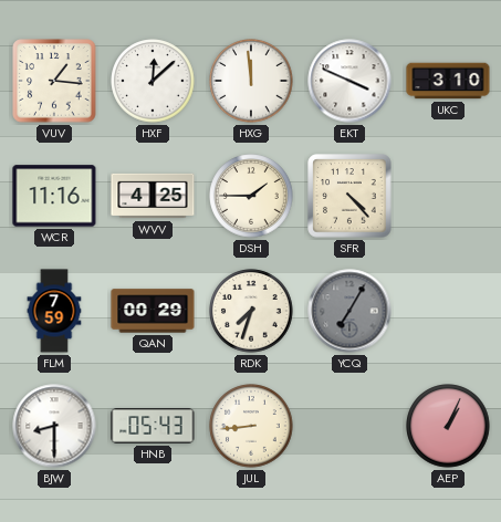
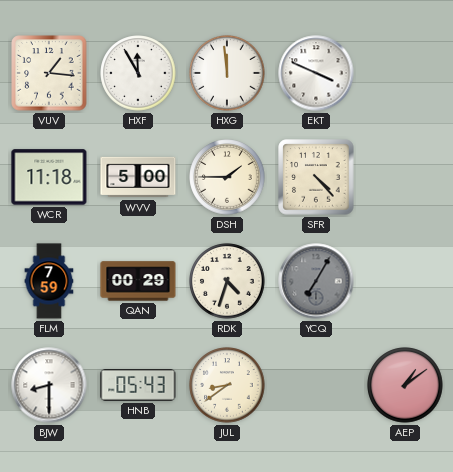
HXF: 12:08 -> 11:55 (138, 73)
UKC: 3:10 -> none (448, 81)
WCR: 11:16 -> 11:18 (49, 177)
WVV: 4:25 -> 5:00 (138, 177)
RDK: 7:33 -> 4:33 (227, 281)
JUL: 8:44 -> 8:39 (227, 385)
AEP: 1:04 -> 1:09 (405, 385)
